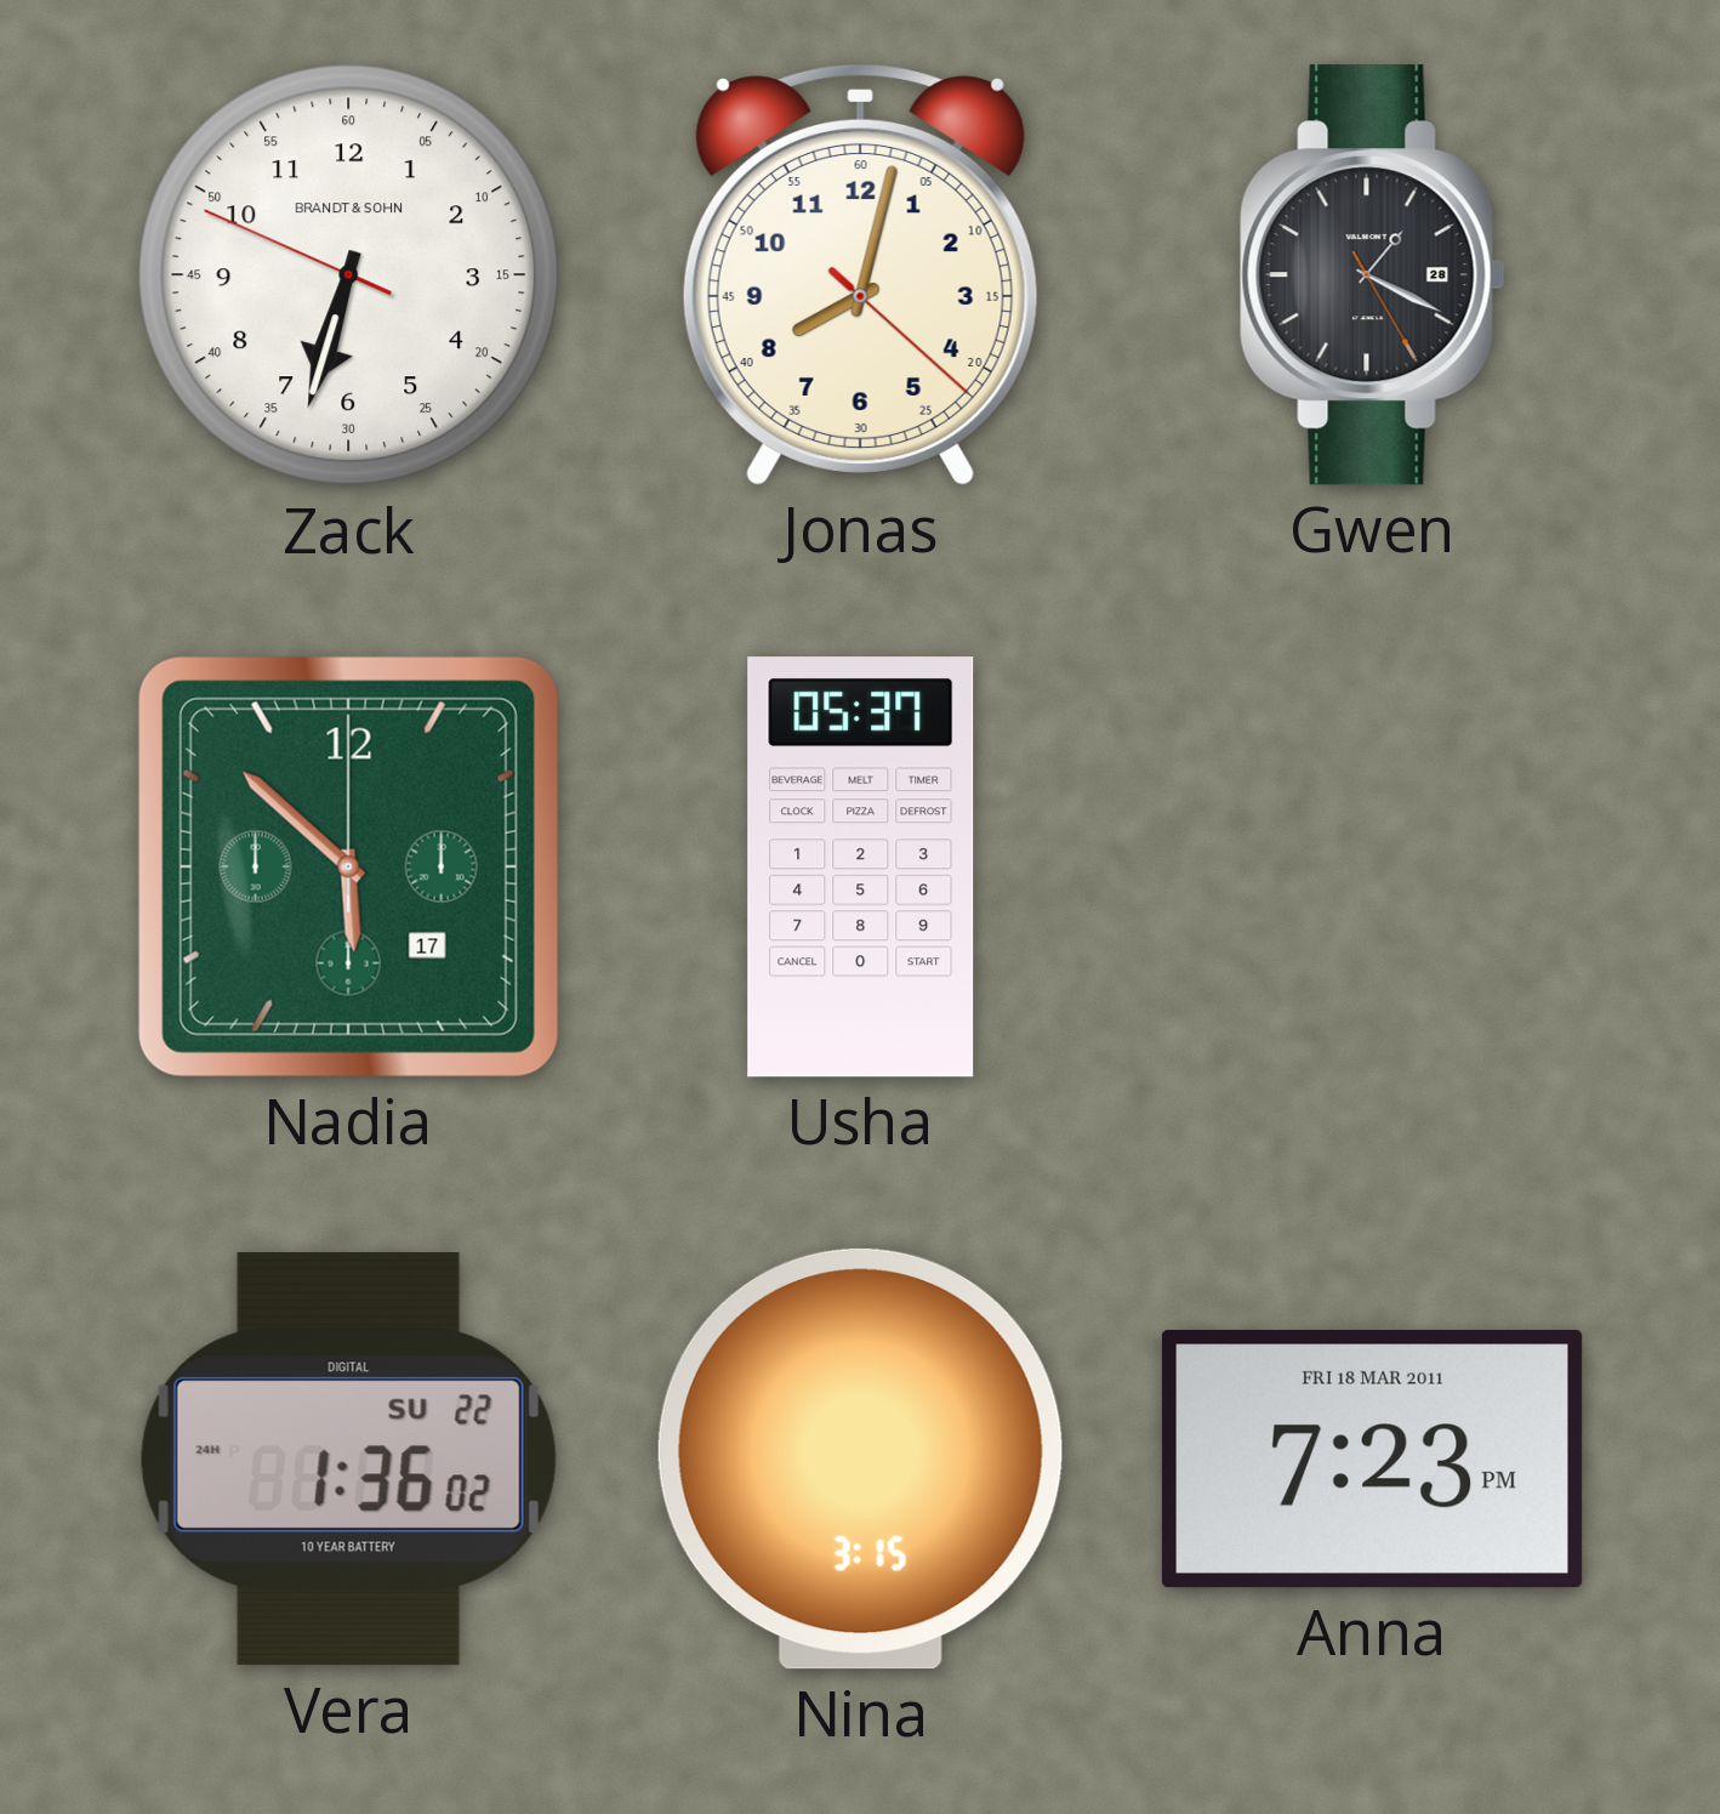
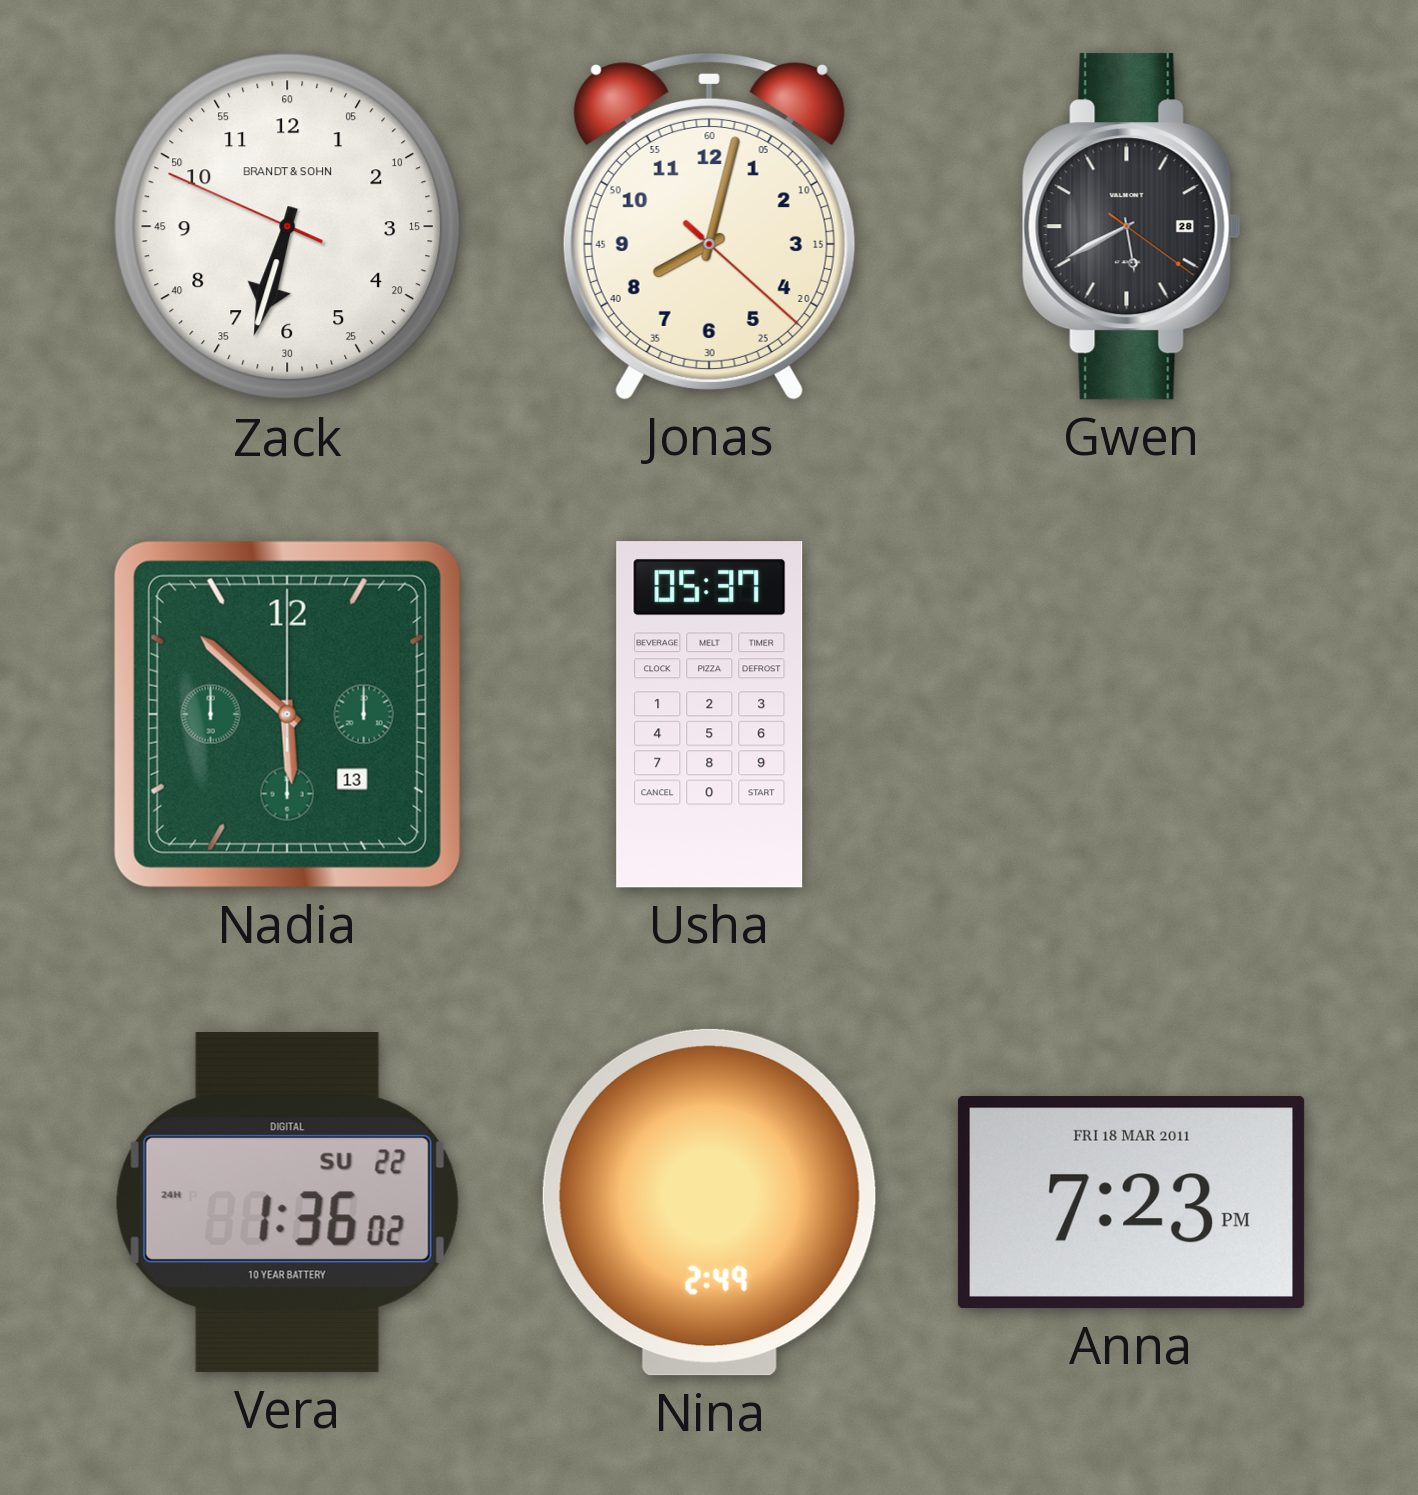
Gwen: 1:19 -> 5:40 (1131, 227)
Nadia date: 17 -> 13 (287, 714)
Nina: 3:15 -> 2:49 (709, 1202)
